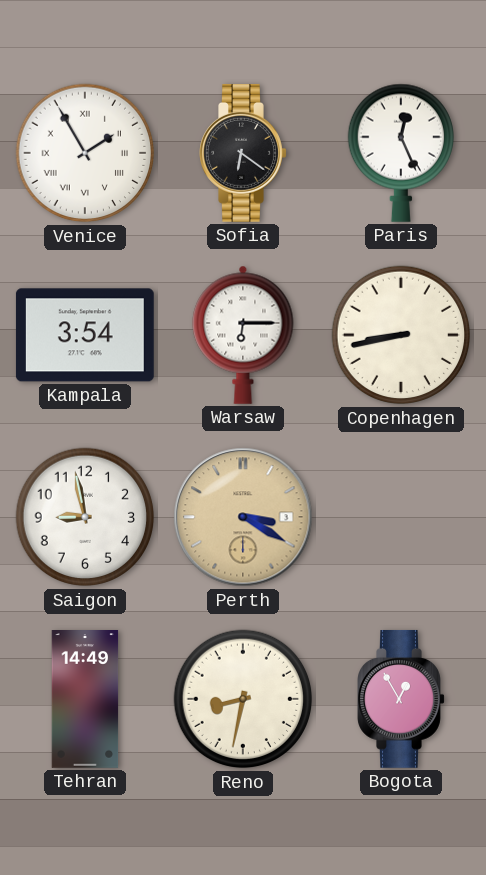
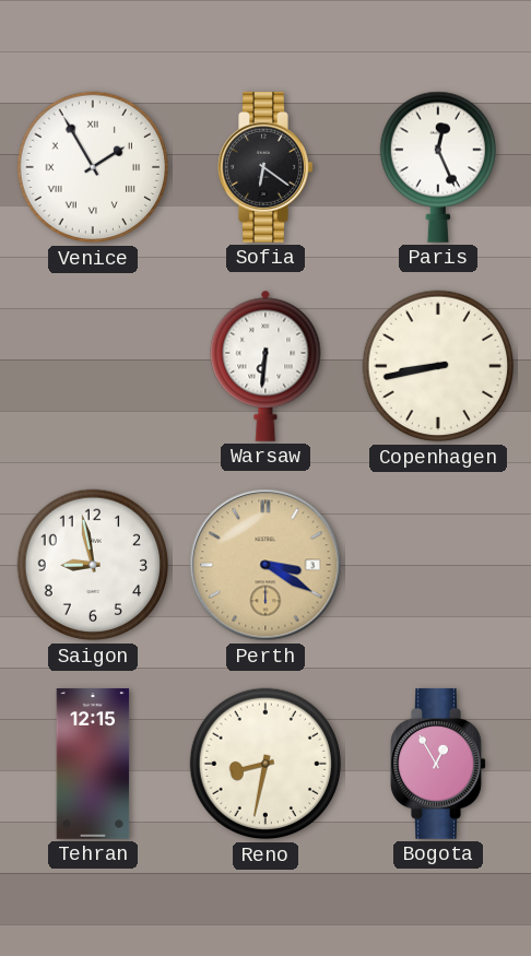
Kampala: 3:54 -> none (85, 335)
Warsaw: 6:15 -> 6:31 (265, 366)
Tehran: 14:49 -> 12:15 (93, 765)
